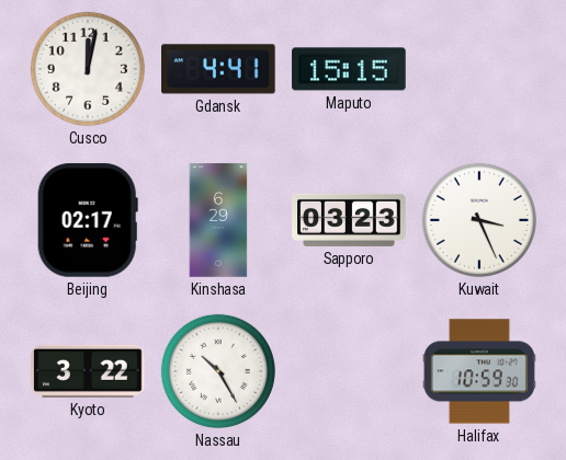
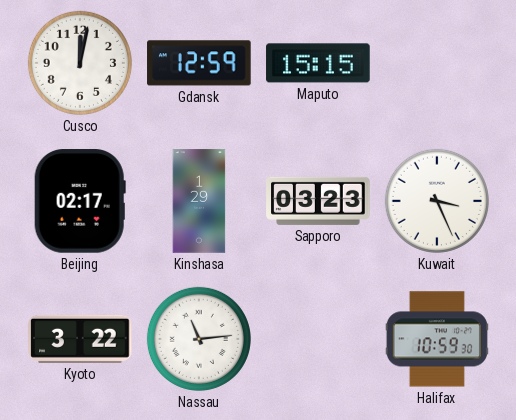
Gdansk: 4:41 -> 12:59 (199, 63)
Kinshasa: 6:29 -> 1:29 (199, 201)
Nassau: 10:25 -> 11:14 (199, 339)
